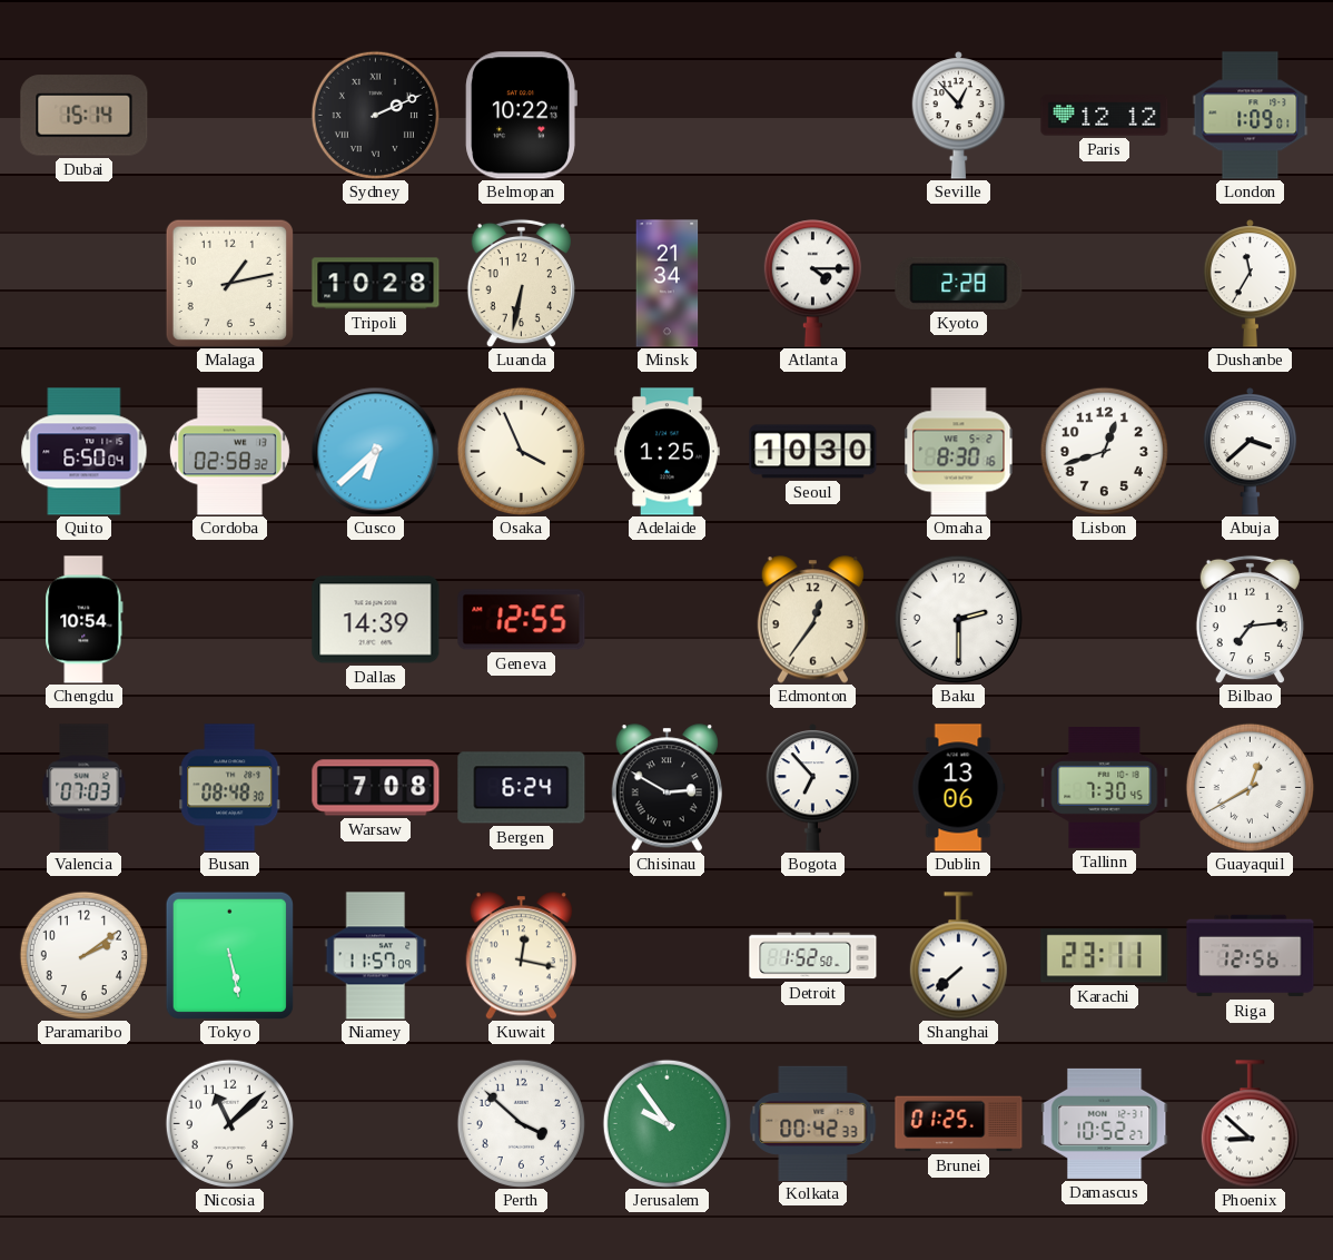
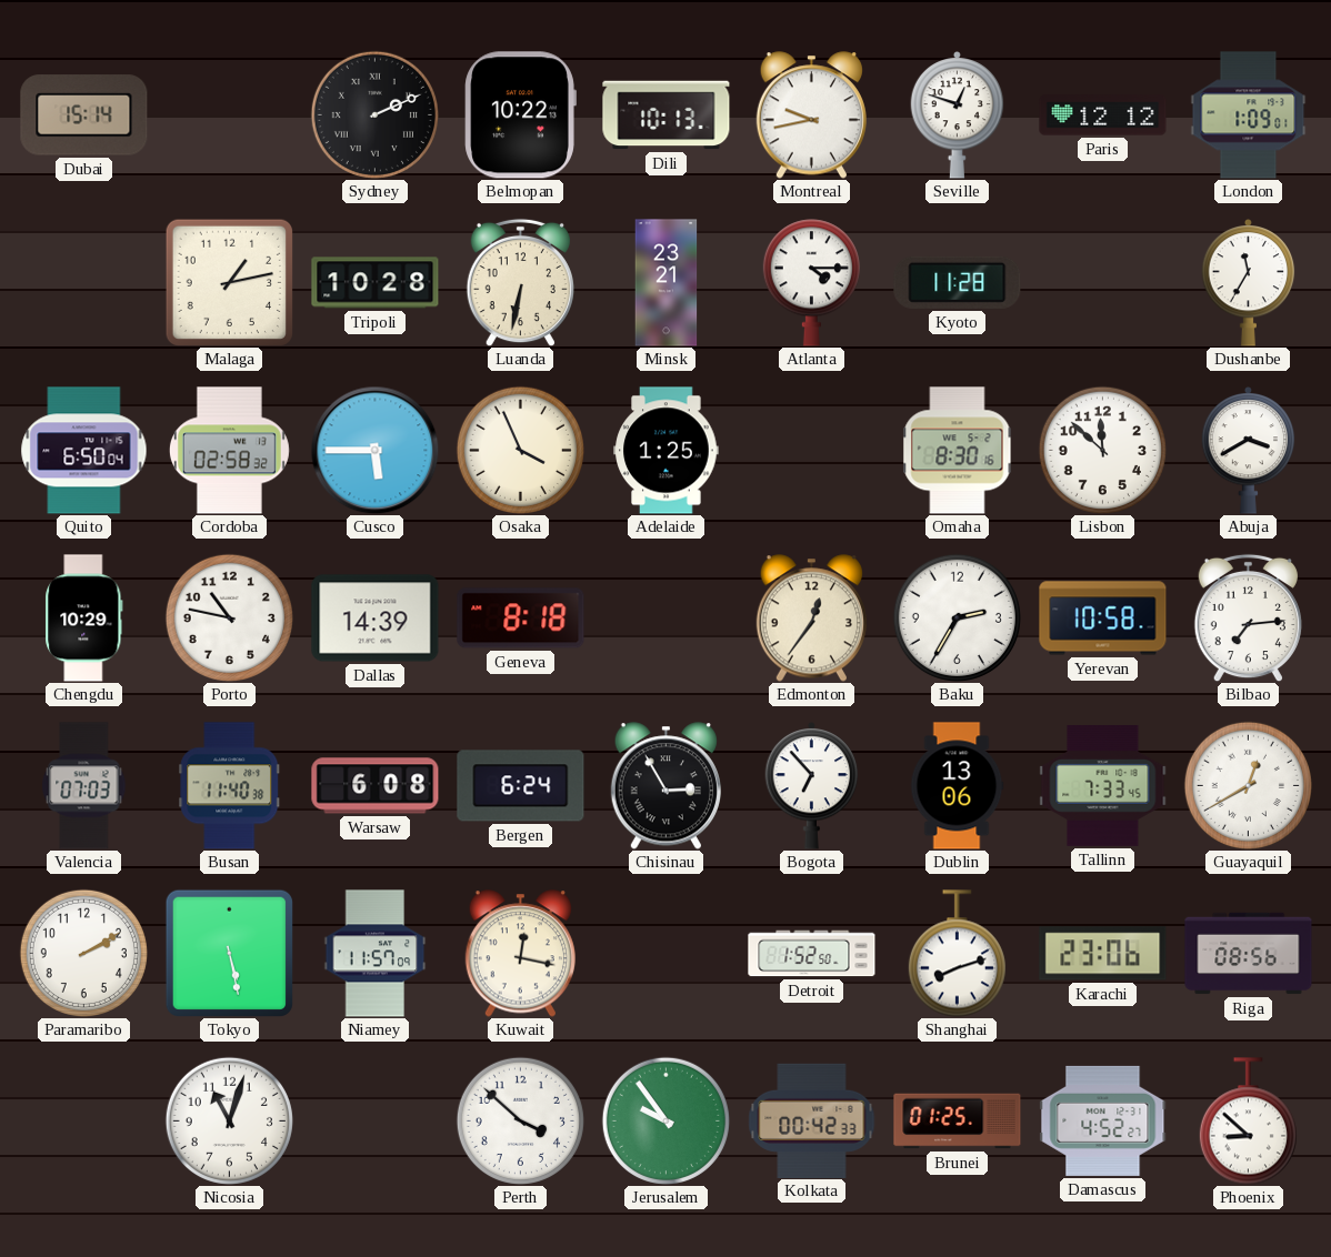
Dili: none -> 10:13 (667, 115)
Montreal: none -> 9:43 (811, 115)
Seville: 12:53 -> 12:48 (958, 114)
Minsk: 21:34 -> 23:21 (667, 283)
Kyoto: 2:28 -> 11:28 (958, 282)
Cusco: 6:38 -> 5:45 (374, 450)
Seoul: 10:30 -> none (813, 452)
Lisbon: 12:42 -> 11:52 (1102, 450)
Abuja: 3:38 -> 3:40 (1249, 450)
Chengdu: 10:54 -> 10:29 (84, 619)
Porto: none -> 10:47 (229, 617)
Geneva: 12:55 -> 8:18 (521, 619)
Baku: 2:30 -> 2:35 (957, 617)
Yerevan: none -> 10:58 (1103, 619)
Busan: 08:48 -> 11:40 (230, 786)
Warsaw: 7:08 -> 6:08 (376, 786)
Chisinau: 2:50 -> 2:55 (665, 786)
Tallinn: 7:30 -> 7:33 (1103, 786)
Paramaribo: 2:09 -> 2:10 (83, 953)
Shanghai: 7:38 -> 8:12 (957, 954)
Karachi: 23:11 -> 23:06 (1103, 954)
Riga: 12:56 -> 08:56 (1249, 954)
Nicosia: 11:08 -> 11:03 (229, 1120)
Damascus: 10:52 -> 4:52 (1103, 1120)
